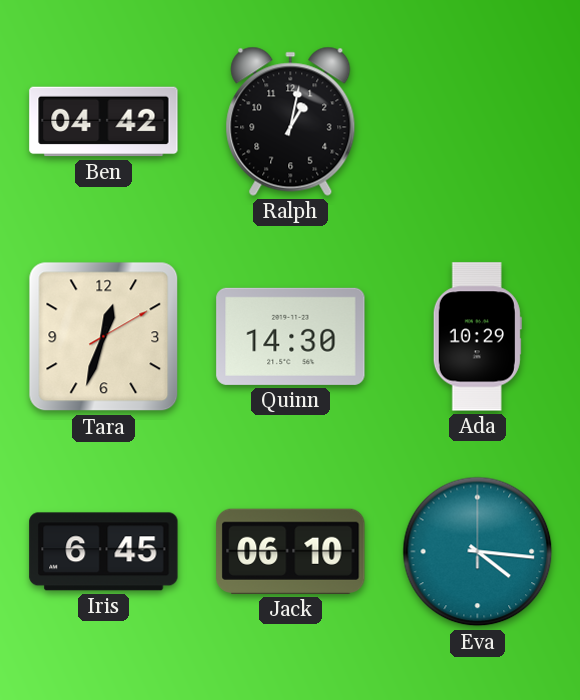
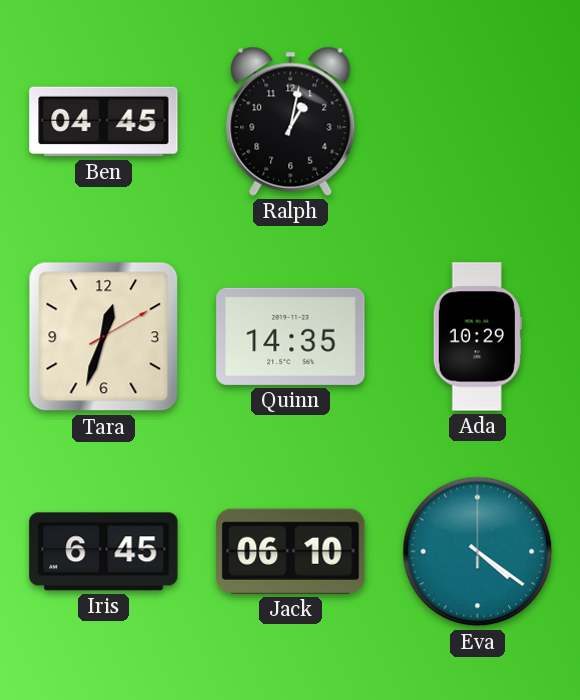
Ben: 04:42 -> 04:45 (104, 122)
Quinn: 14:30 -> 14:35 (291, 336)
Eva: 4:16 -> 4:21 (478, 552)
